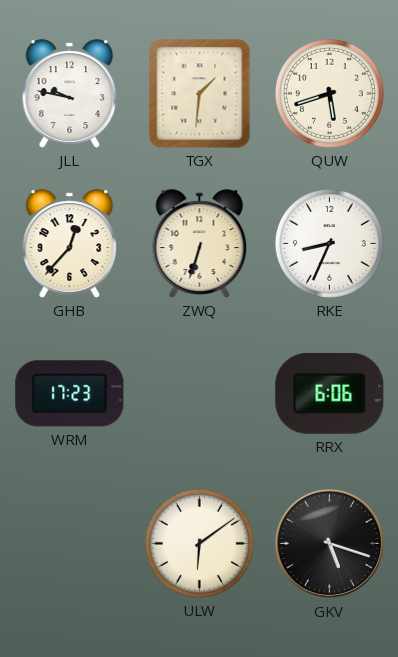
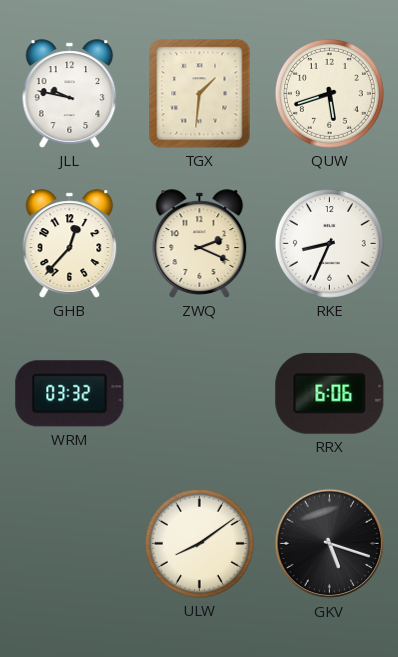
ZWQ: 6:33 -> 2:19 (200, 244)
WRM: 17:23 -> 03:32 (70, 394)
ULW: 6:09 -> 8:09 (199, 543)
